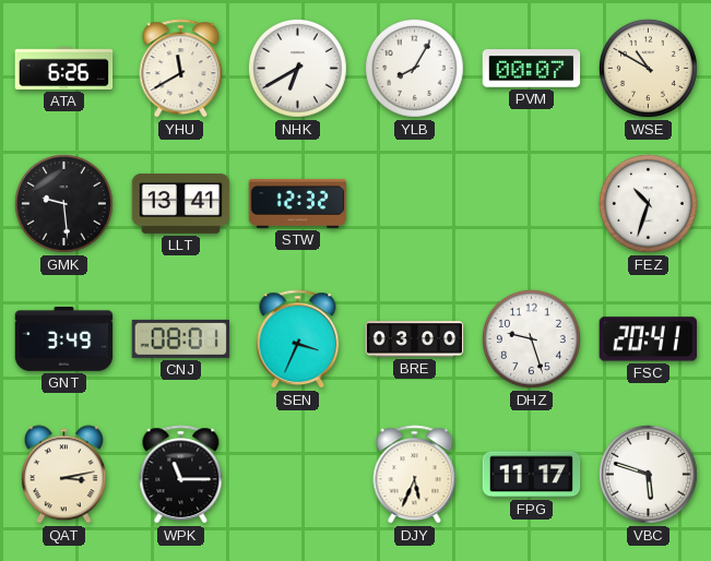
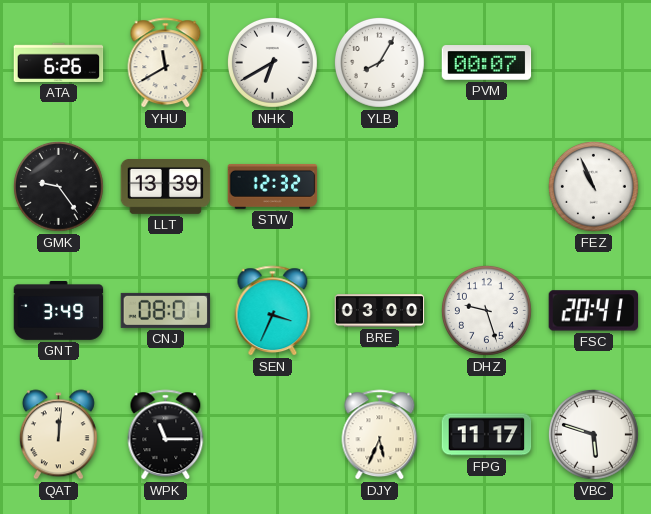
WSE: 10:50 -> none (648, 68)
GMK: 9:29 -> 9:24 (58, 186)
LLT: 13:41 -> 13:39 (166, 187)
FEZ: 10:33 -> 10:56 (593, 186)
QAT: 3:13 -> 12:01 (58, 435)
